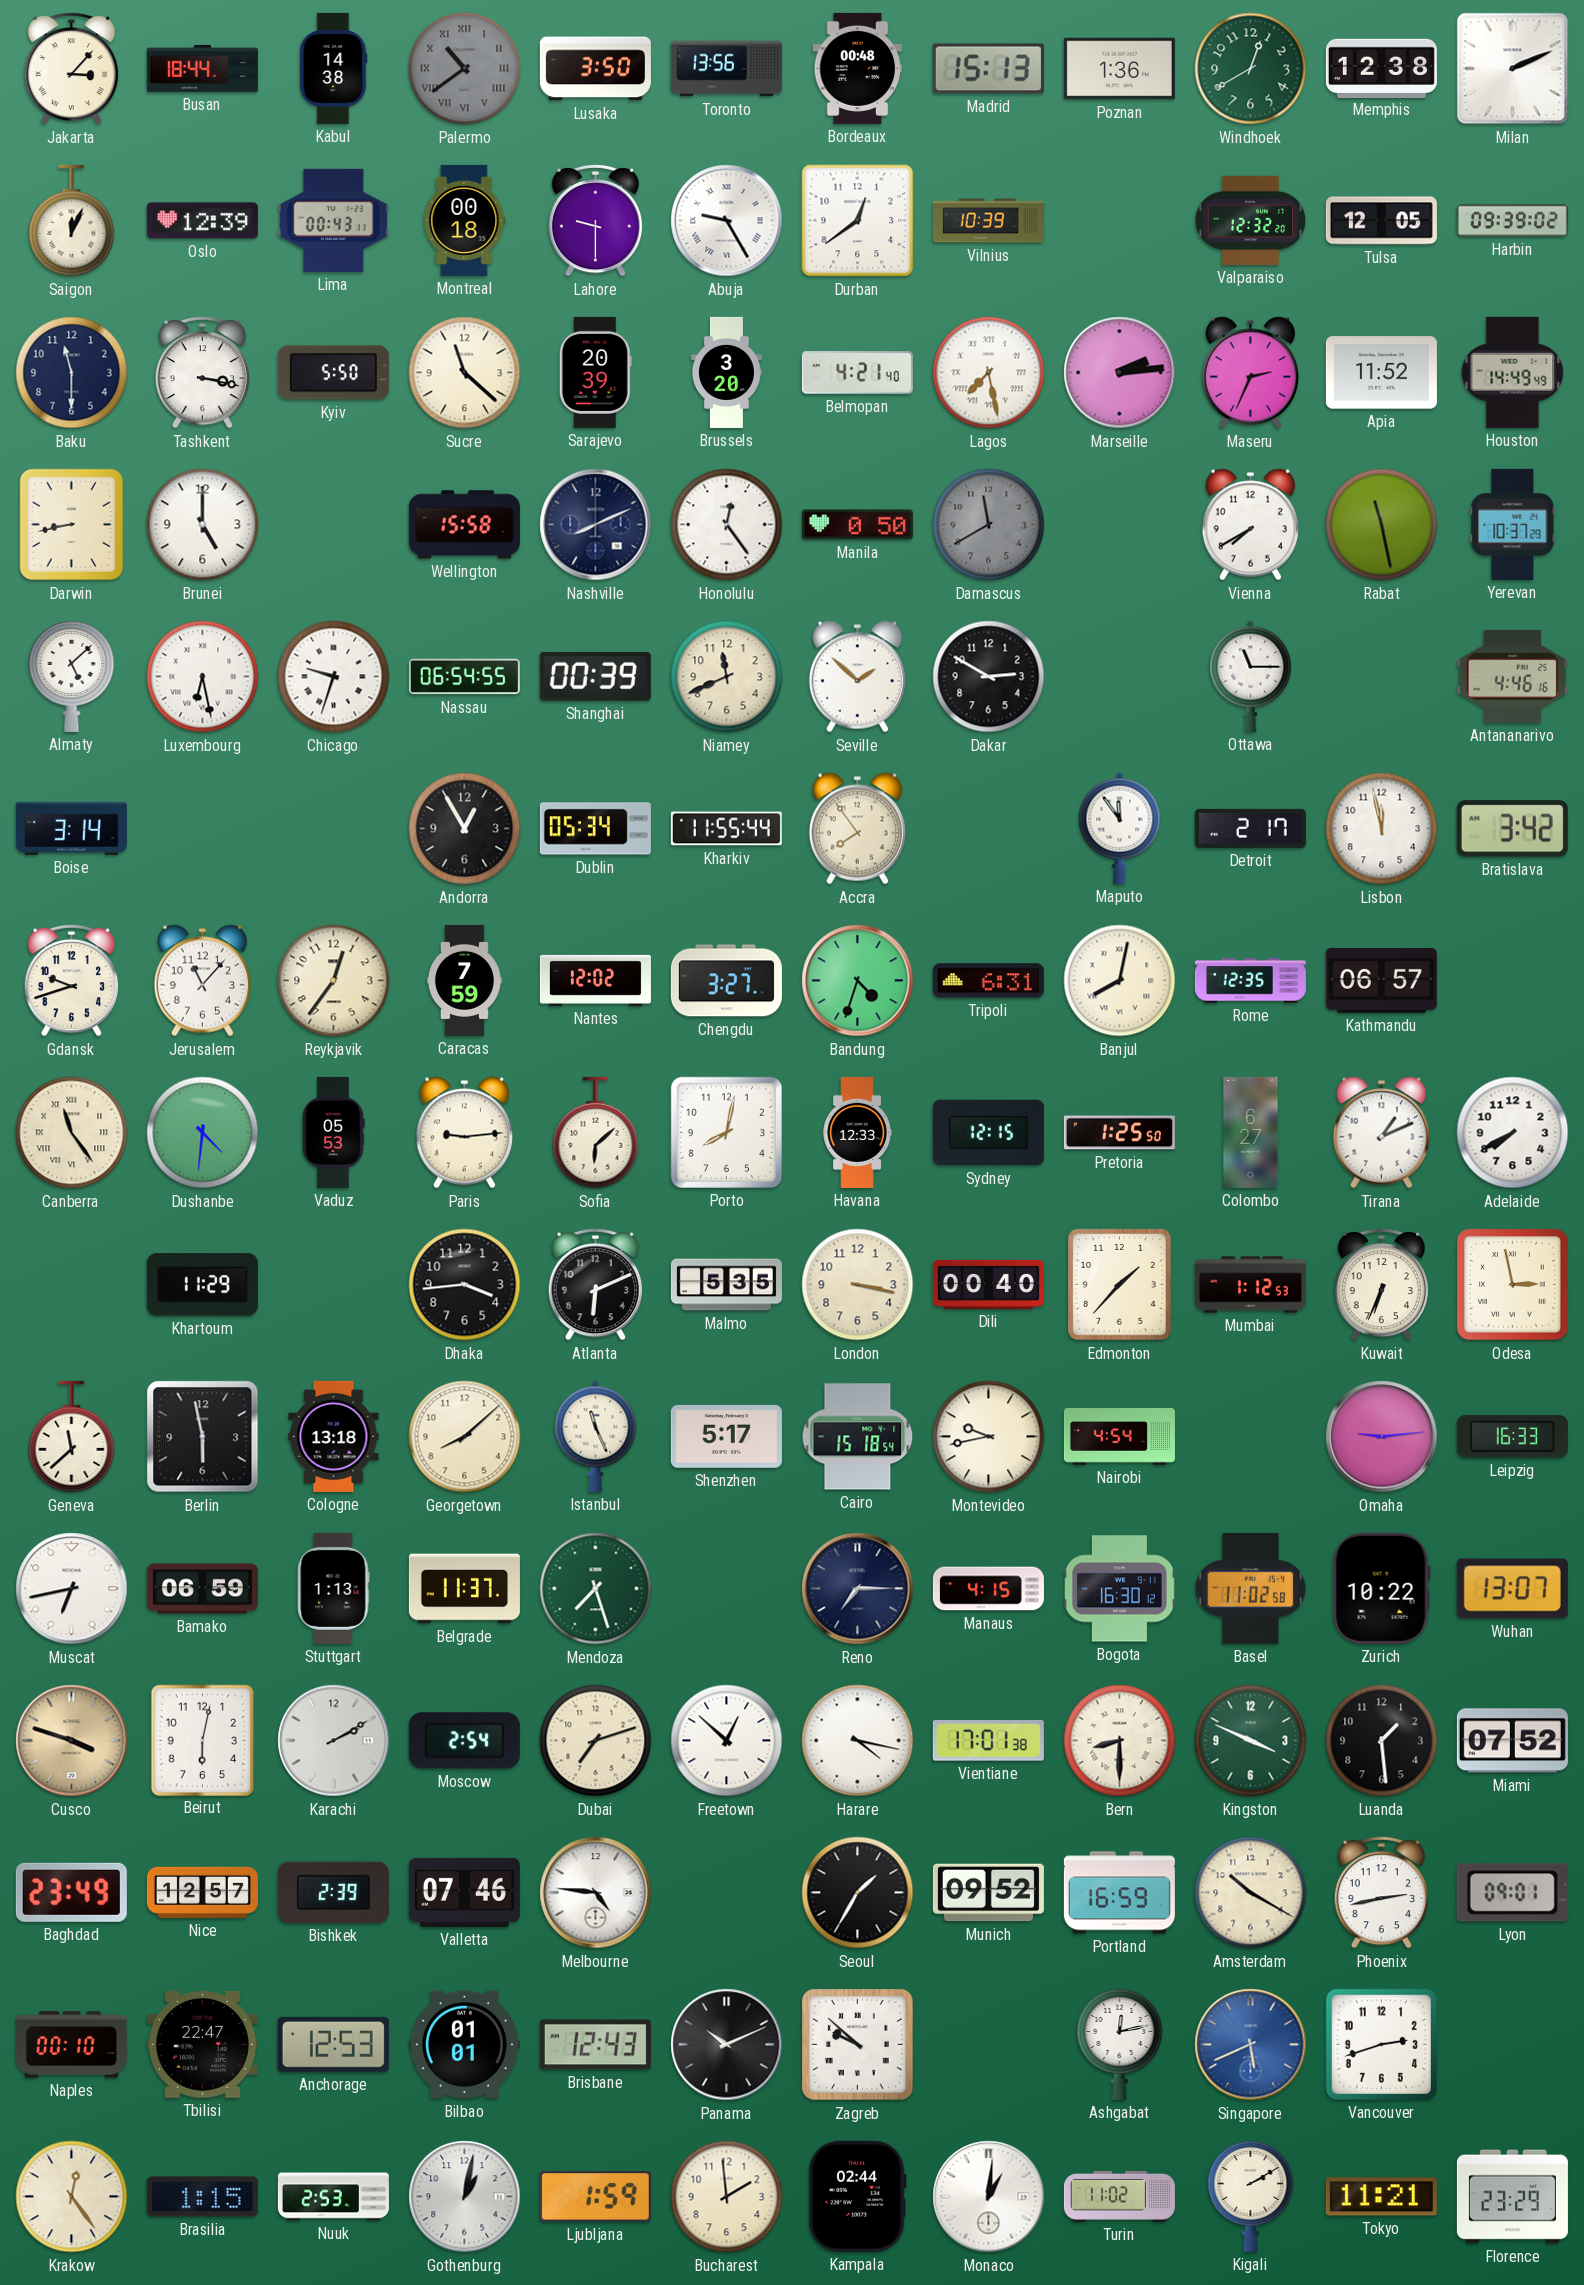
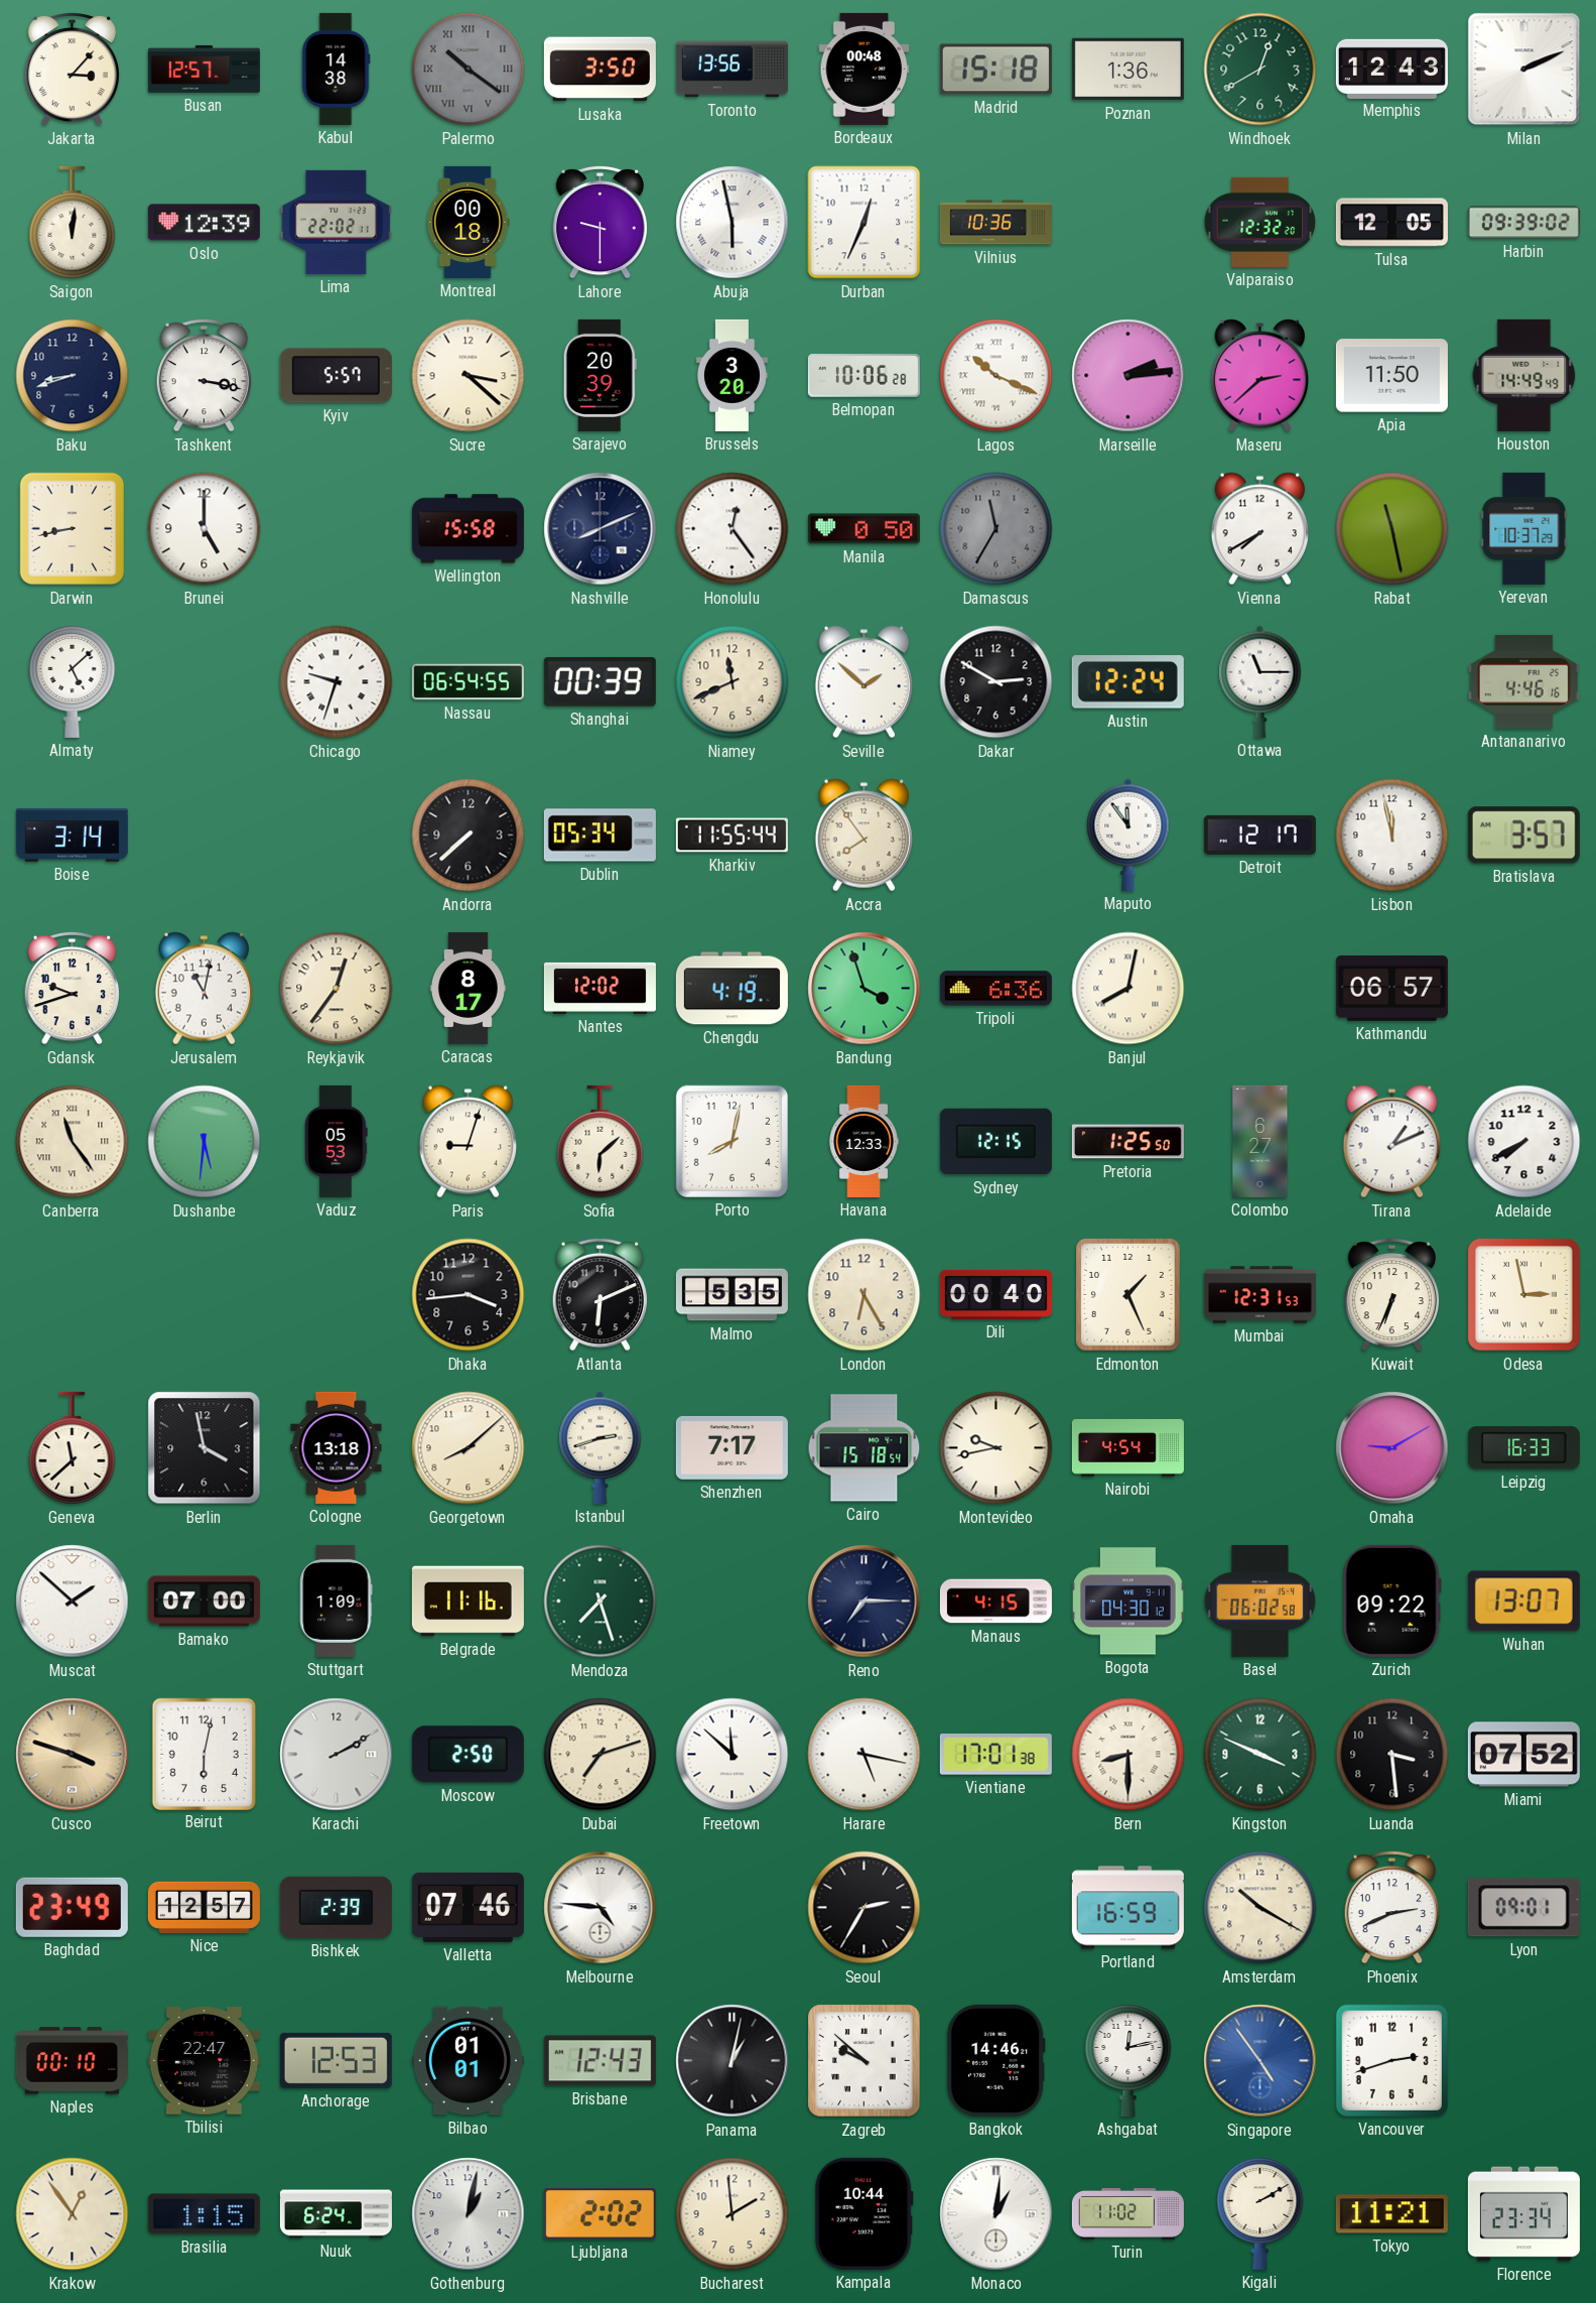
Busan: 18:44 -> 12:57 (204, 69)
Palermo: 10:39 -> 10:21 (469, 70)
Madrid: 15:13 -> 15:18 (995, 70)
Memphis: 12:38 -> 12:43 (1391, 69)
Saigon: 12:04 -> 12:01 (73, 223)
Lima: 00:43 -> 22:02 (336, 222)
Abuja: 9:25 -> 5:58 (733, 223)
Durban: 12:39 -> 12:34 (864, 223)
Vilnius: 10:39 -> 10:36 (995, 223)
Baku: 11:30 -> 8:42 (73, 376)
Kyiv: 5:50 -> 5:57 (336, 376)
Sucre: 11:22 -> 3:22 (469, 376)
Belmopan: 4:21 -> 10:06 (863, 376)
Lagos: 7:28 -> 10:19 (996, 376)
Maseru: 2:34 -> 2:38 (1259, 376)
Apia: 11:52 -> 11:50 (1391, 376)
Damascus: 11:40 -> 11:35 (996, 529)
Luxembourg: 6:28 -> none (203, 677)
Austin: none -> 12:24 (1127, 682)
Andorra: 12:55 -> 7:38 (469, 836)
Detroit: 2:17 -> 12:17 (1259, 835)
Bratislava: 3:42 -> 3:57 (1523, 836)
Jerusalem: 11:07 -> 11:02 (204, 989)
Caracas: 7:59 -> 8:17 (468, 988)
Chengdu: 3:27 -> 4:19 (731, 989)
Bandung: 4:33 -> 3:57 (864, 989)
Tripoli: 6:31 -> 6:36 (995, 989)
Rome: 12:35 -> none (1250, 981)
Dushanbe: 4:31 -> 5:31 (205, 1142)
Paris: 9:14 -> 9:03 (468, 1142)
Khartoum: 11:29 -> none (202, 1285)
London: 3:17 -> 6:25 (864, 1295)
Edmonton: 1:37 -> 1:26 (1128, 1295)
Mumbai: 1:12 -> 12:31 (1259, 1295)
Berlin: 5:58 -> 3:58 (205, 1448)
Istanbul: 11:26 -> 2:42 (601, 1447)
Shenzhen: 5:17 -> 7:17 (731, 1447)
Omaha: 9:14 -> 9:10 (1392, 1448)
Muscat: 6:43 -> 1:52 (73, 1602)
Bamako: 06:59 -> 07:00 (204, 1602)
Stuttgart: 1:13 -> 1:09 (336, 1601)
Belgrade: 11:37 -> 11:16 (468, 1602)
Bogota: 16:30 -> 04:30 (1128, 1602)
Basel: 11:02 -> 06:02 (1259, 1601)
Zurich: 10:22 -> 09:22 (1391, 1601)
Moscow: 2:54 -> 2:50 (468, 1755)
Freetown: 12:52 -> 11:52 (733, 1755)
Harare: 4:17 -> 5:17 (864, 1755)
Luanda: 1:29 -> 3:29 (1392, 1755)
Seoul: 1:35 -> 2:35 (864, 1908)
Munich: 09:52 -> none (988, 1893)
Phoenix: 2:43 -> 2:41 (1391, 1907)
Panama: 10:11 -> 1:02 (733, 2061)
Bangkok: none -> 14:46 (995, 2060)
Singapore: 5:41 -> 4:54 (1260, 2061)
Krakow: 12:24 -> 12:54 (73, 2214)
Nuuk: 2:53 -> 6:24 (336, 2214)
Ljubljana: 1:59 -> 2:02 (600, 2214)
Kampala: 02:44 -> 10:44 (863, 2213)
Florence: 23:29 -> 23:34 (1523, 2214)
